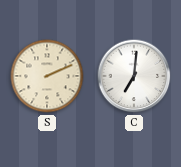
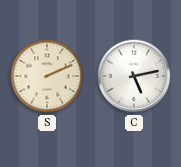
C: 7:01 -> 5:13 (134, 76)
